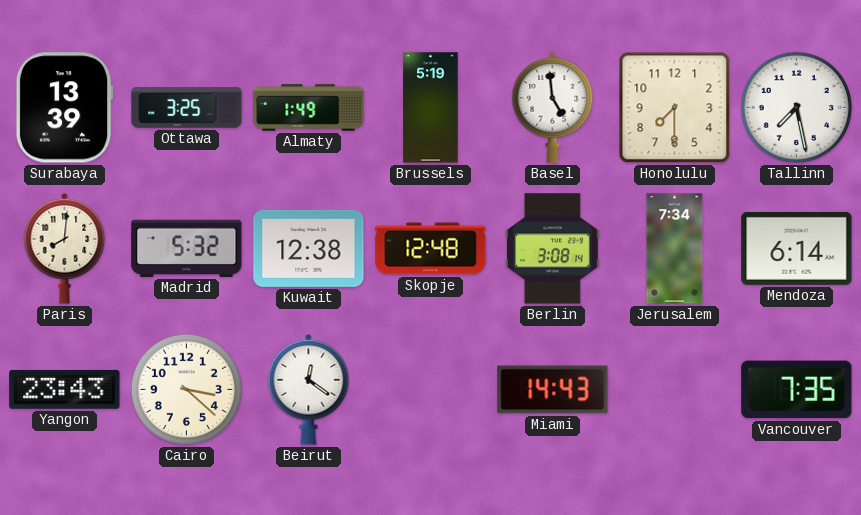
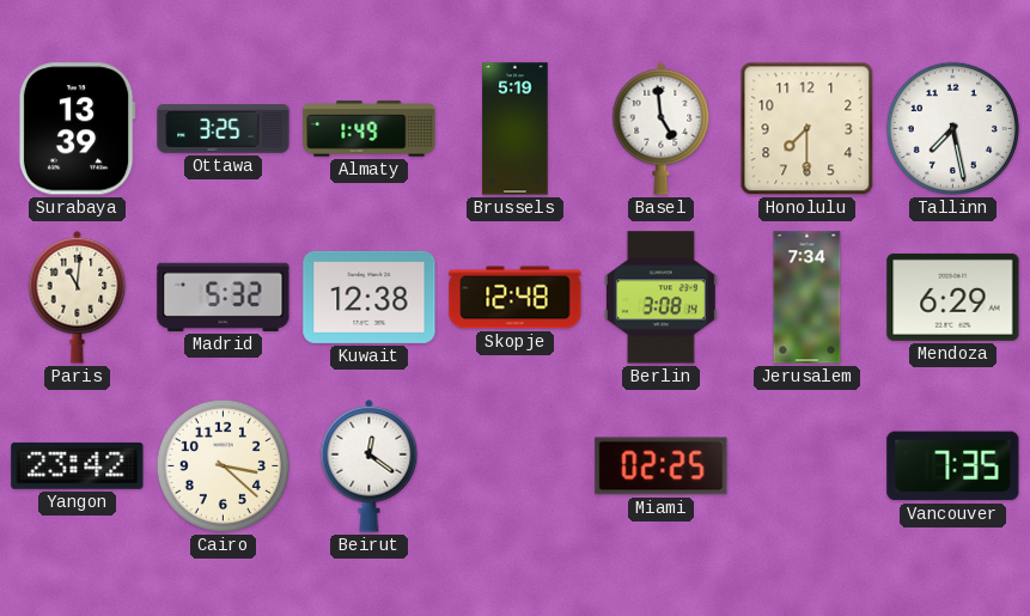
Paris: 8:01 -> 11:01 (78, 297)
Mendoza: 6:14 -> 6:29 (953, 297)
Yangon: 23:43 -> 23:42 (78, 465)
Miami: 14:43 -> 02:25 (662, 466)
